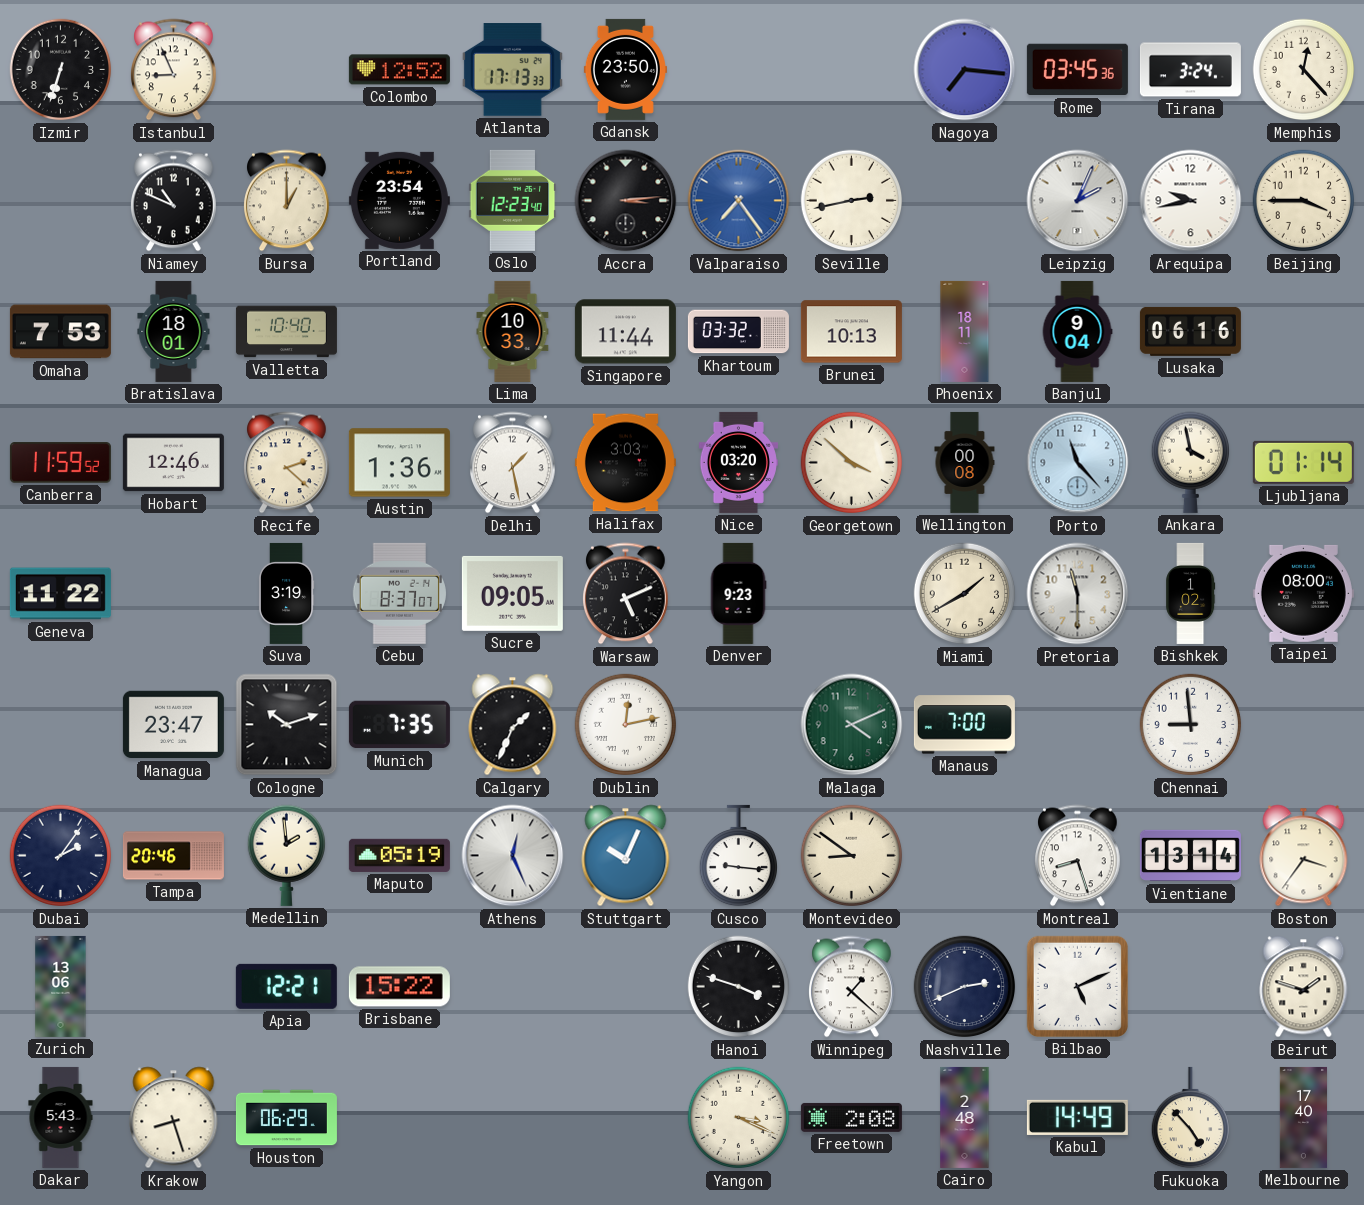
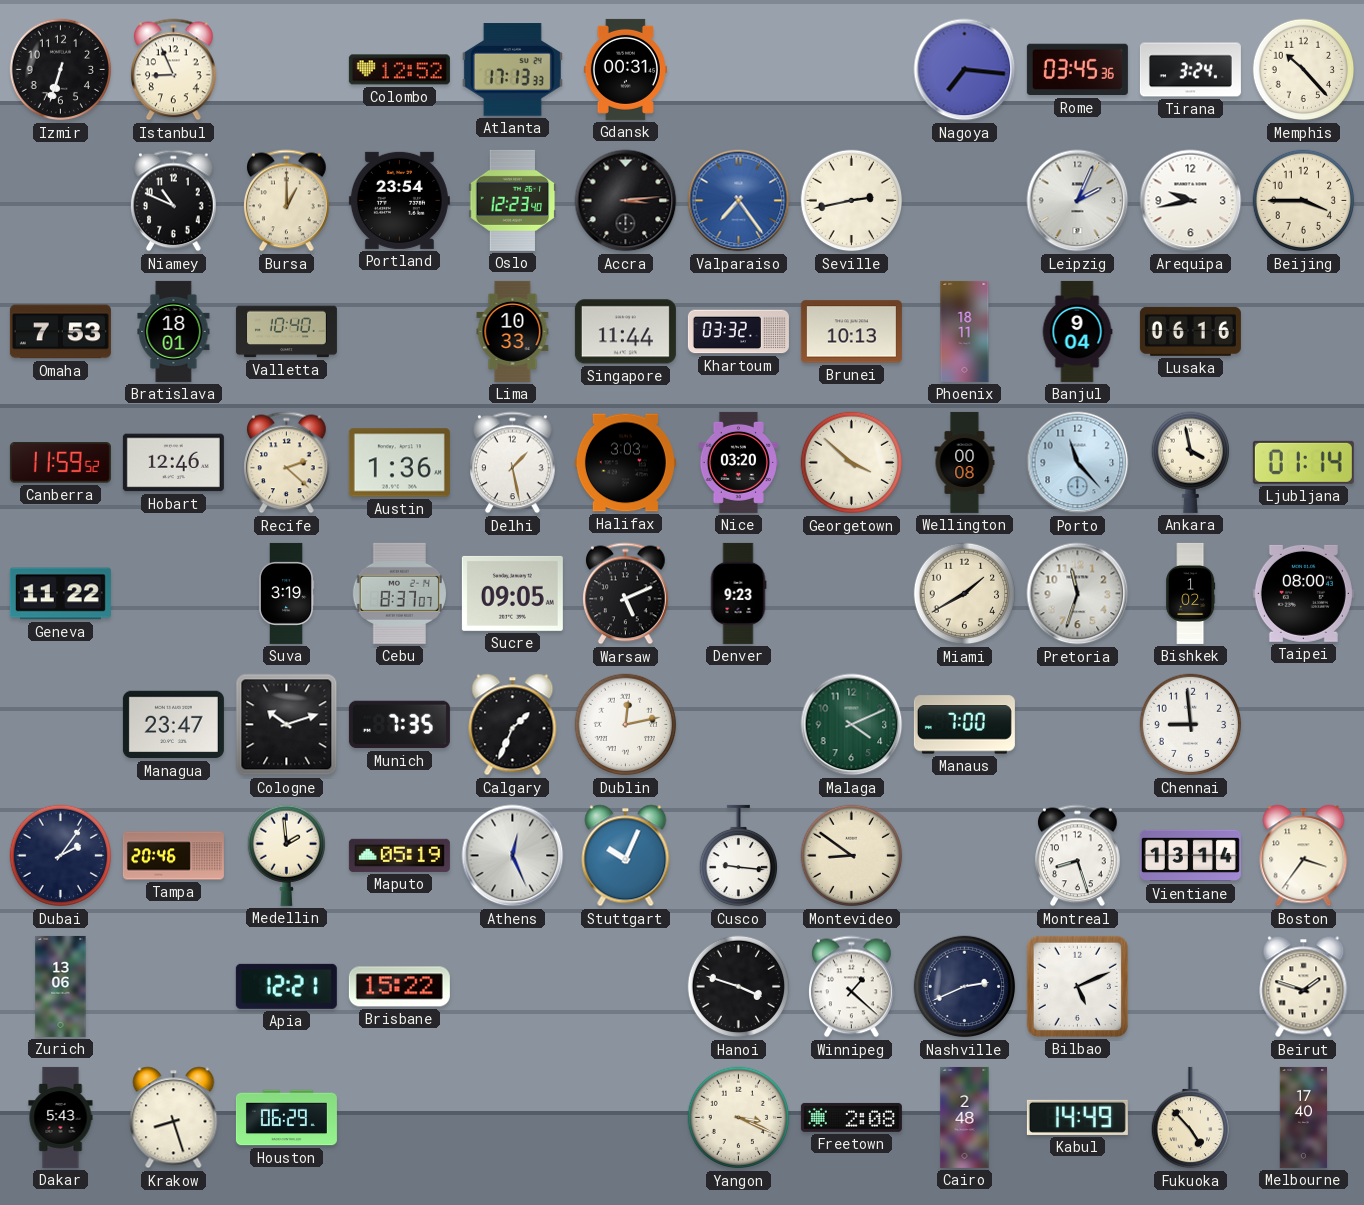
Gdansk: 23:50 -> 00:31 (625, 69)
Memphis: 12:23 -> 10:23 (1304, 70)
Pretoria: 11:30 -> 11:33 (1078, 594)
